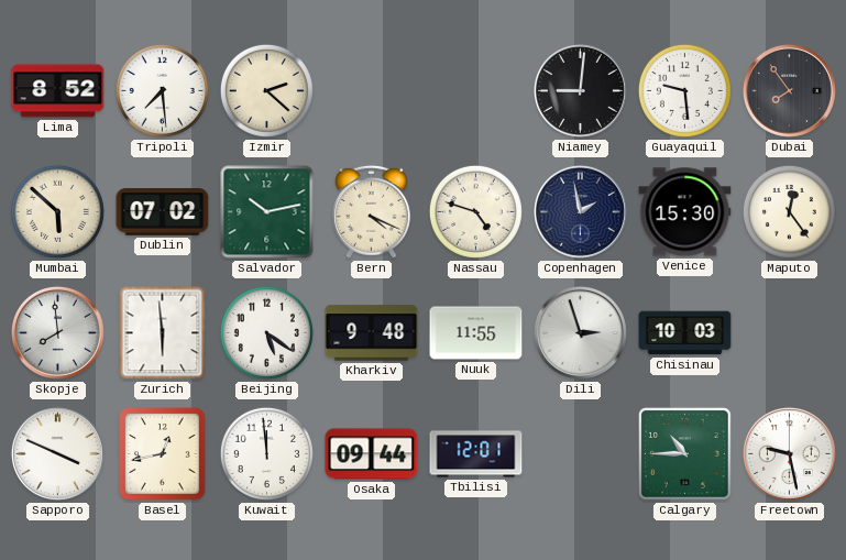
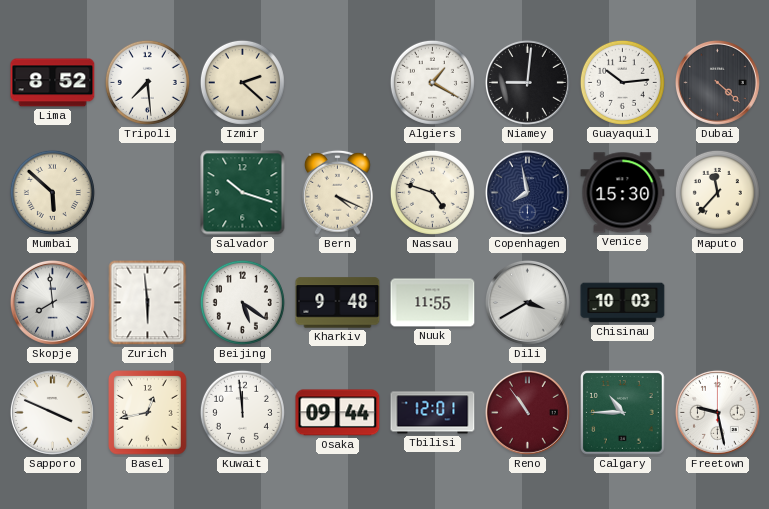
Algiers: none -> 1:20 (432, 82)
Guayaquil: 9:29 -> 10:14 (622, 82)
Dubai: 7:54 -> 4:22 (717, 82)
Dublin: 07:02 -> none (163, 212)
Salvador: 10:13 -> 10:18 (243, 193)
Copenhagen: 1:58 -> 7:58 (527, 192)
Maputo: 12:24 -> 11:37 (717, 192)
Dili: 2:57 -> 3:40 (527, 302)
Reno: none -> 10:54 (527, 412)
